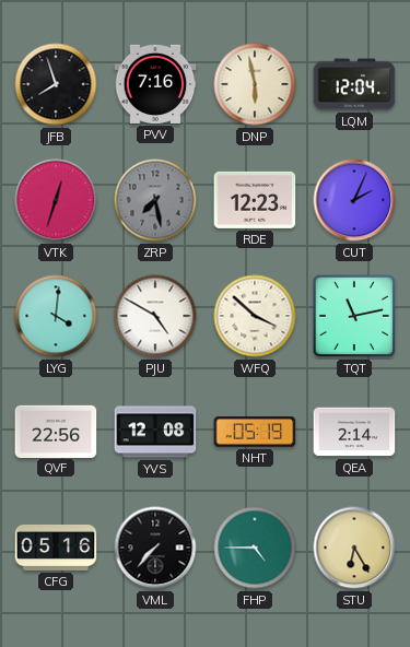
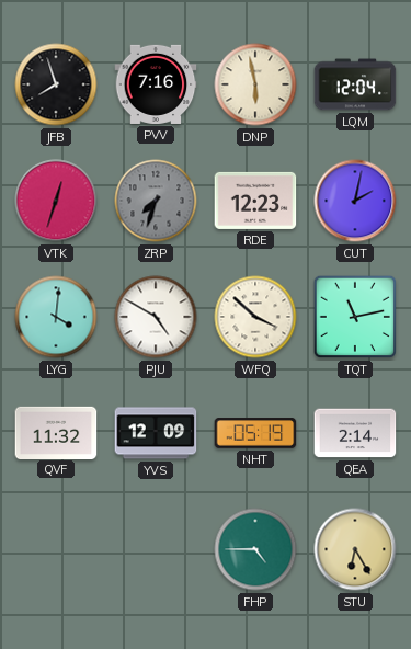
ZRP: 7:28 -> 7:33 (156, 201)
CUT: 2:04 -> 2:02 (355, 201)
QVF: 22:56 -> 11:32 (56, 432)
YVS: 12:08 -> 12:09 (156, 433)
CFG: 05:16 -> none (56, 548)
VML: 7:37 -> none (155, 548)
